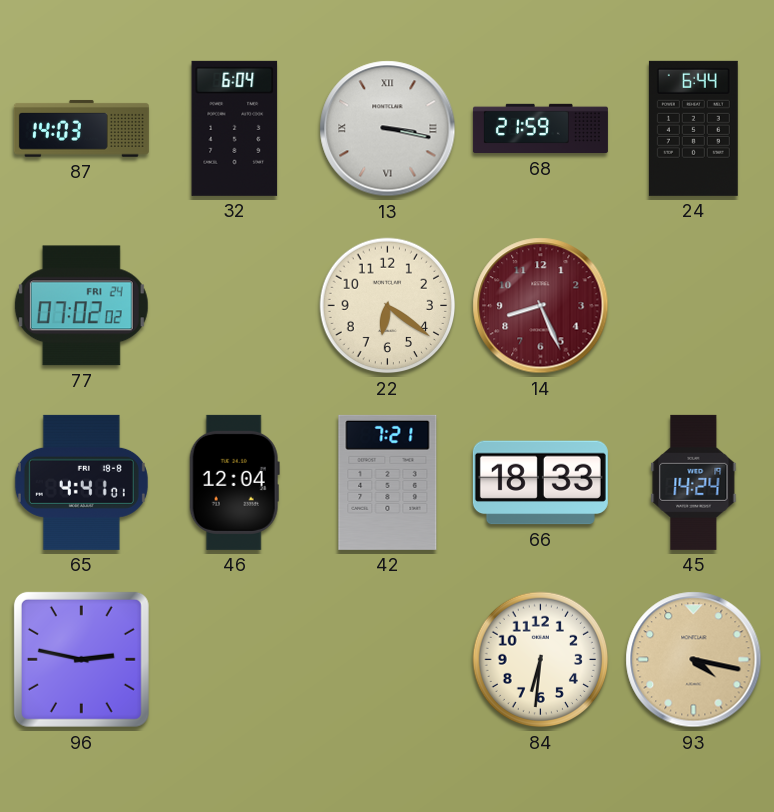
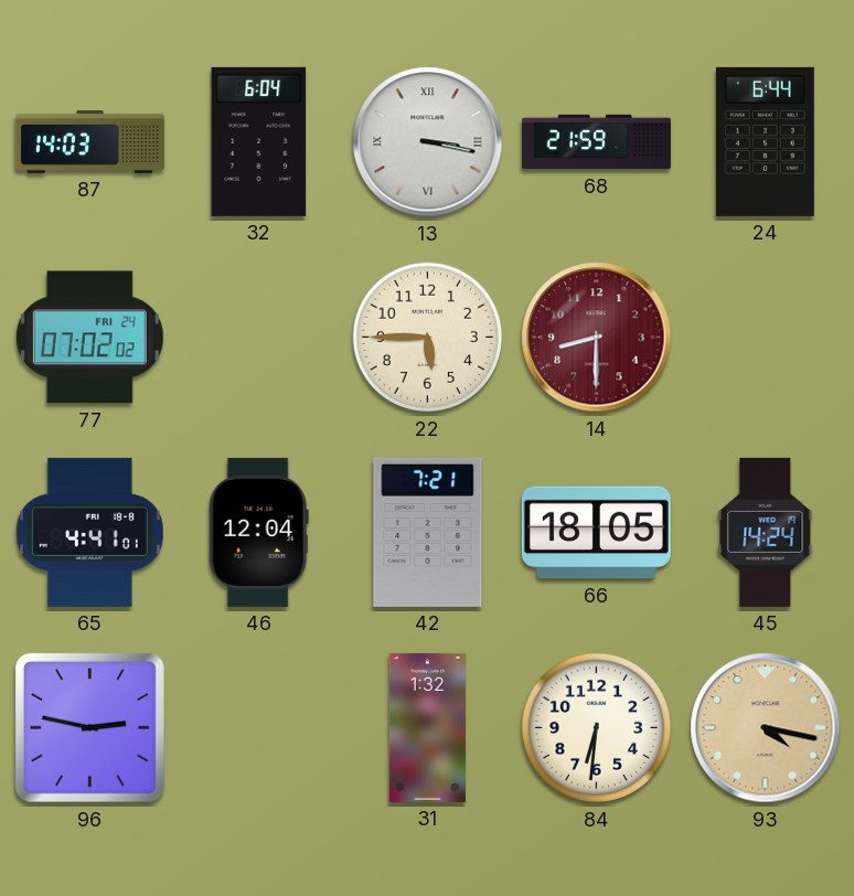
22: 6:21 -> 5:45 (428, 338)
14: 8:26 -> 8:30 (597, 338)
66: 18:33 -> 18:05 (596, 533)
31: none -> 1:32 (427, 727)
